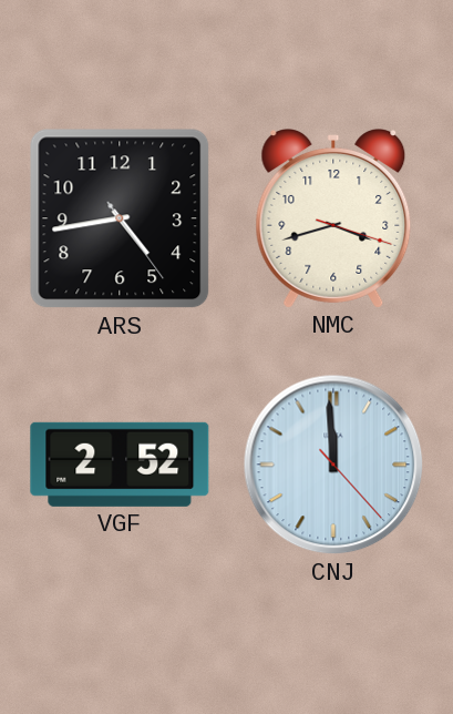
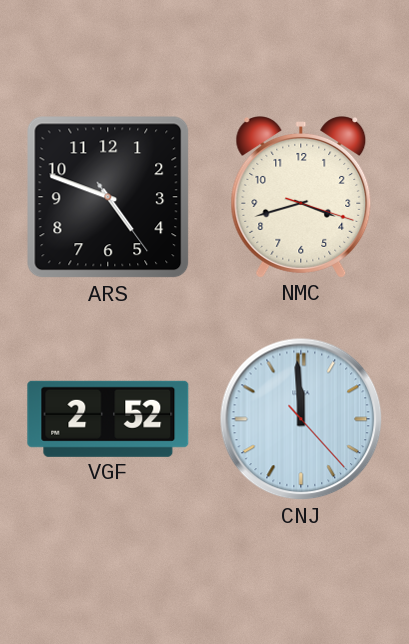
ARS: 4:43 -> 4:48 (108, 197)
